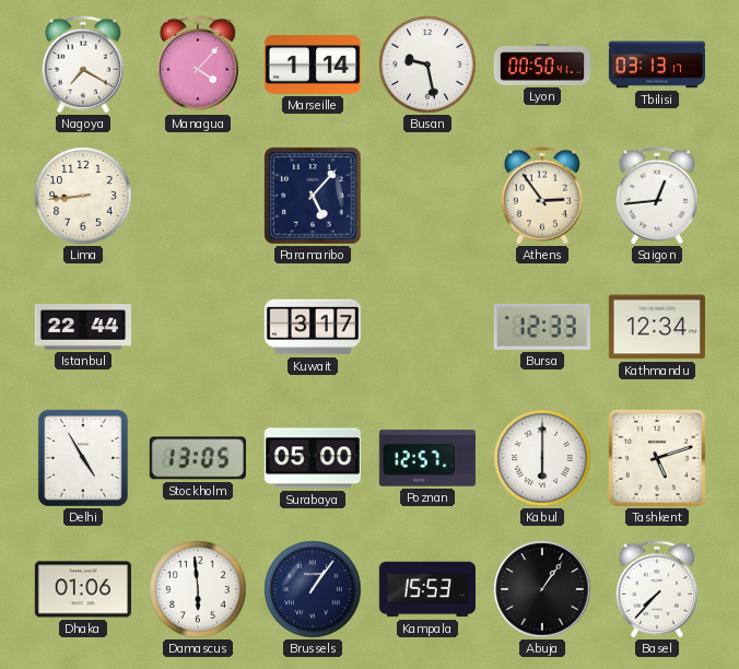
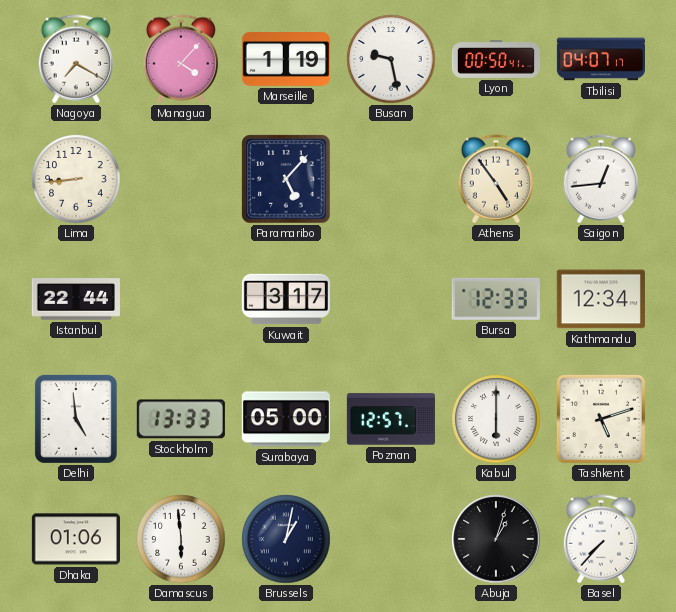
Marseille: 1:14 -> 1:19 (286, 59)
Tbilisi: 03:13 -> 04:07 (600, 59)
Athens: 2:54 -> 4:54 (496, 179)
Delhi: 4:55 -> 4:59 (76, 419)
Stockholm: 13:05 -> 13:33 (181, 419)
Brussels: 1:06 -> 1:02 (286, 539)
Kampala: 15:53 -> none (427, 589)
Abuja: 1:06 -> 1:03 (496, 539)
